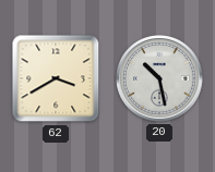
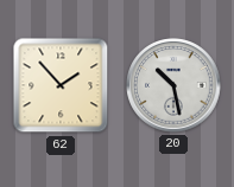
62: 3:40 -> 1:53 (61, 85)
